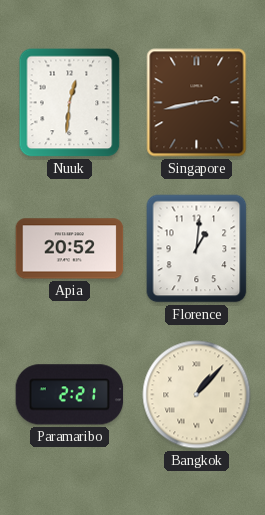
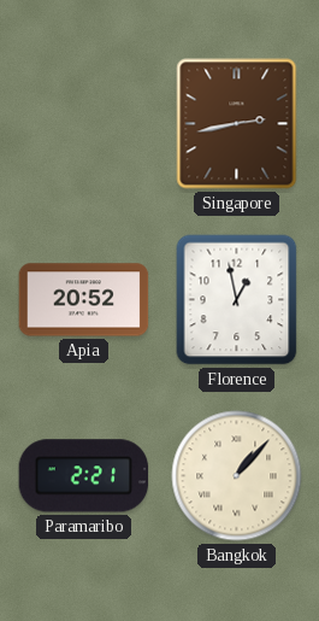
Nuuk: 12:31 -> none (70, 103)
Florence: 1:01 -> 12:58 (237, 300)
